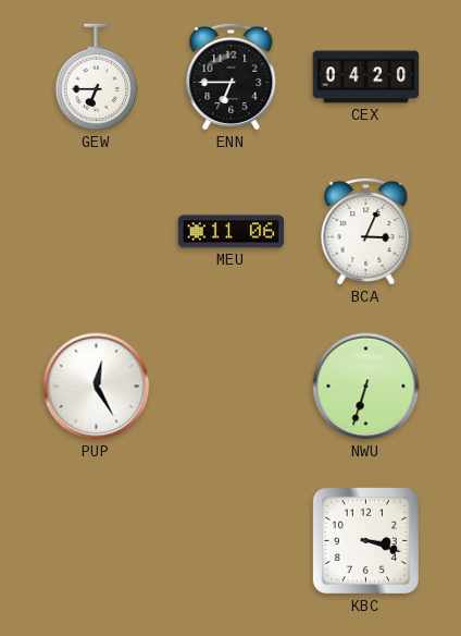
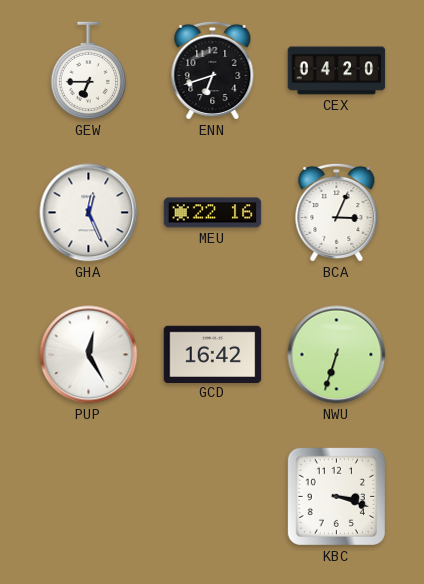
ENN: 6:45 -> 6:42 (213, 70)
GHA: none -> 12:26 (89, 213)
MEU: 11:06 -> 22:16 (213, 213)
GCD: none -> 16:42 (213, 354)
